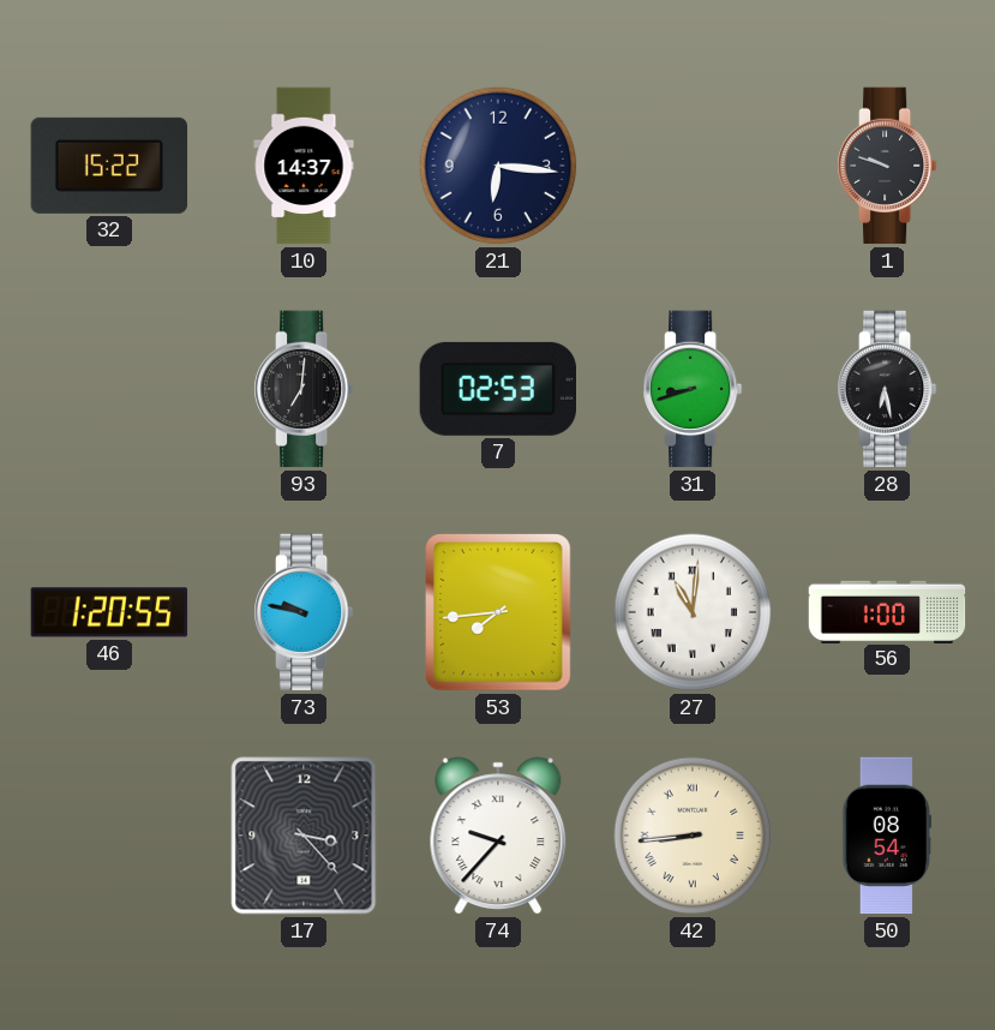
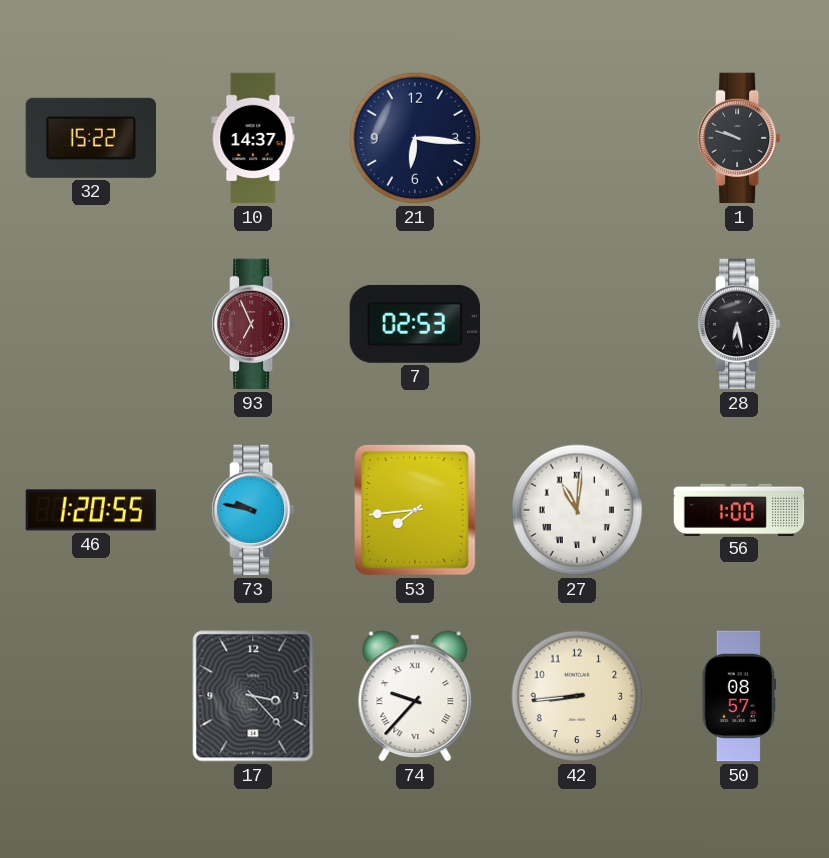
93: 7:01 -> 6:56 (253, 324)
93 dial: black -> burgundy (253, 324)
31: 8:42 -> none (693, 389)
42 numerals: Roman -> Arabic (577, 696)
50: 08:54 -> 08:57 (738, 696)
